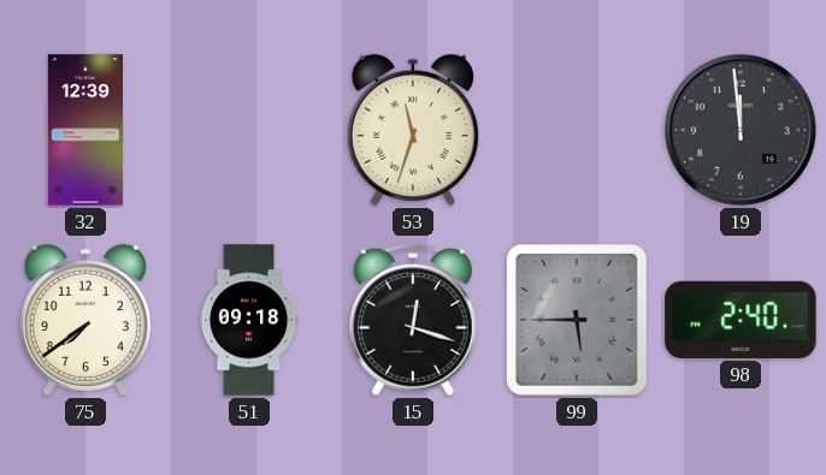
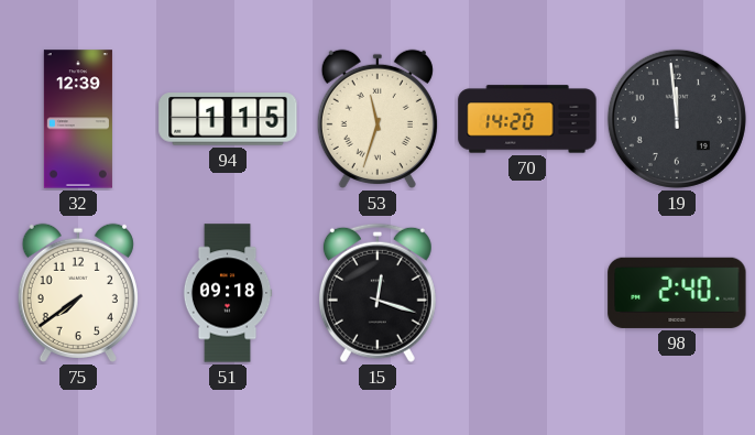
94: none -> 1:15 (228, 119)
70: none -> 14:20 (527, 119)
99: 5:45 -> none (578, 321)
